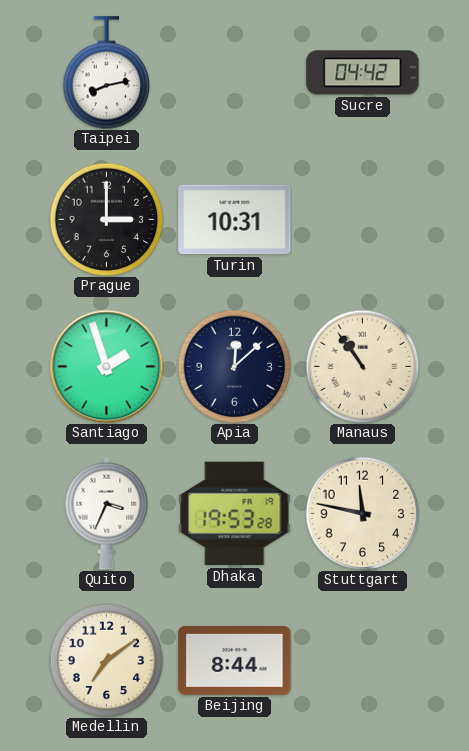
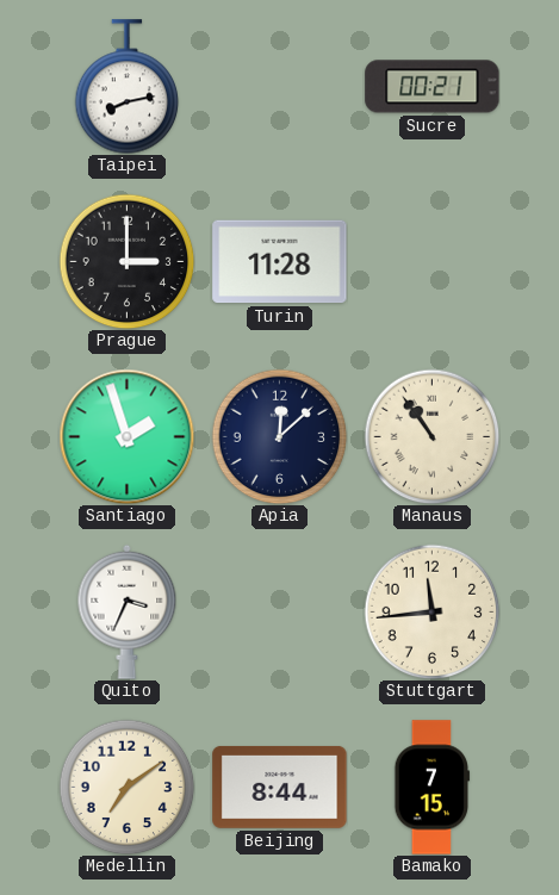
Sucre: 04:42 -> 00:21 (433, 87)
Turin: 10:31 -> 11:28 (280, 262)
Dhaka: 19:53 -> none (235, 514)
Stuttgart: 11:47 -> 11:44 (431, 611)
Bamako: none -> 7:15 (433, 788)
